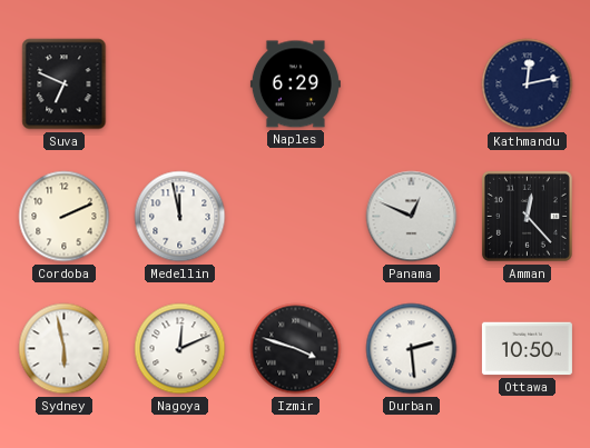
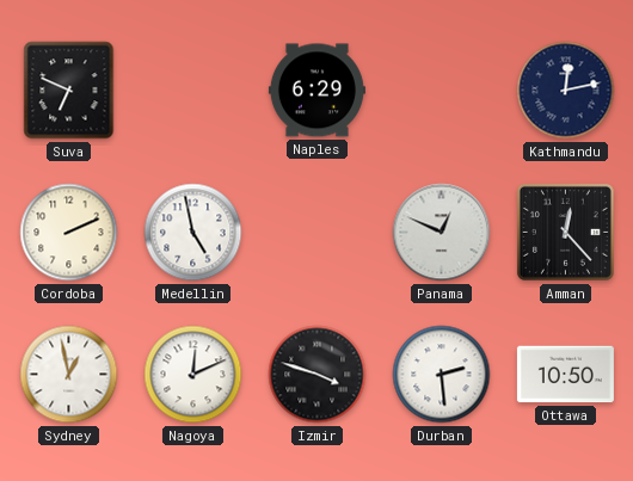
Medellin: 11:58 -> 4:58 (193, 233)
Sydney: 5:58 -> 12:58 (69, 375)
